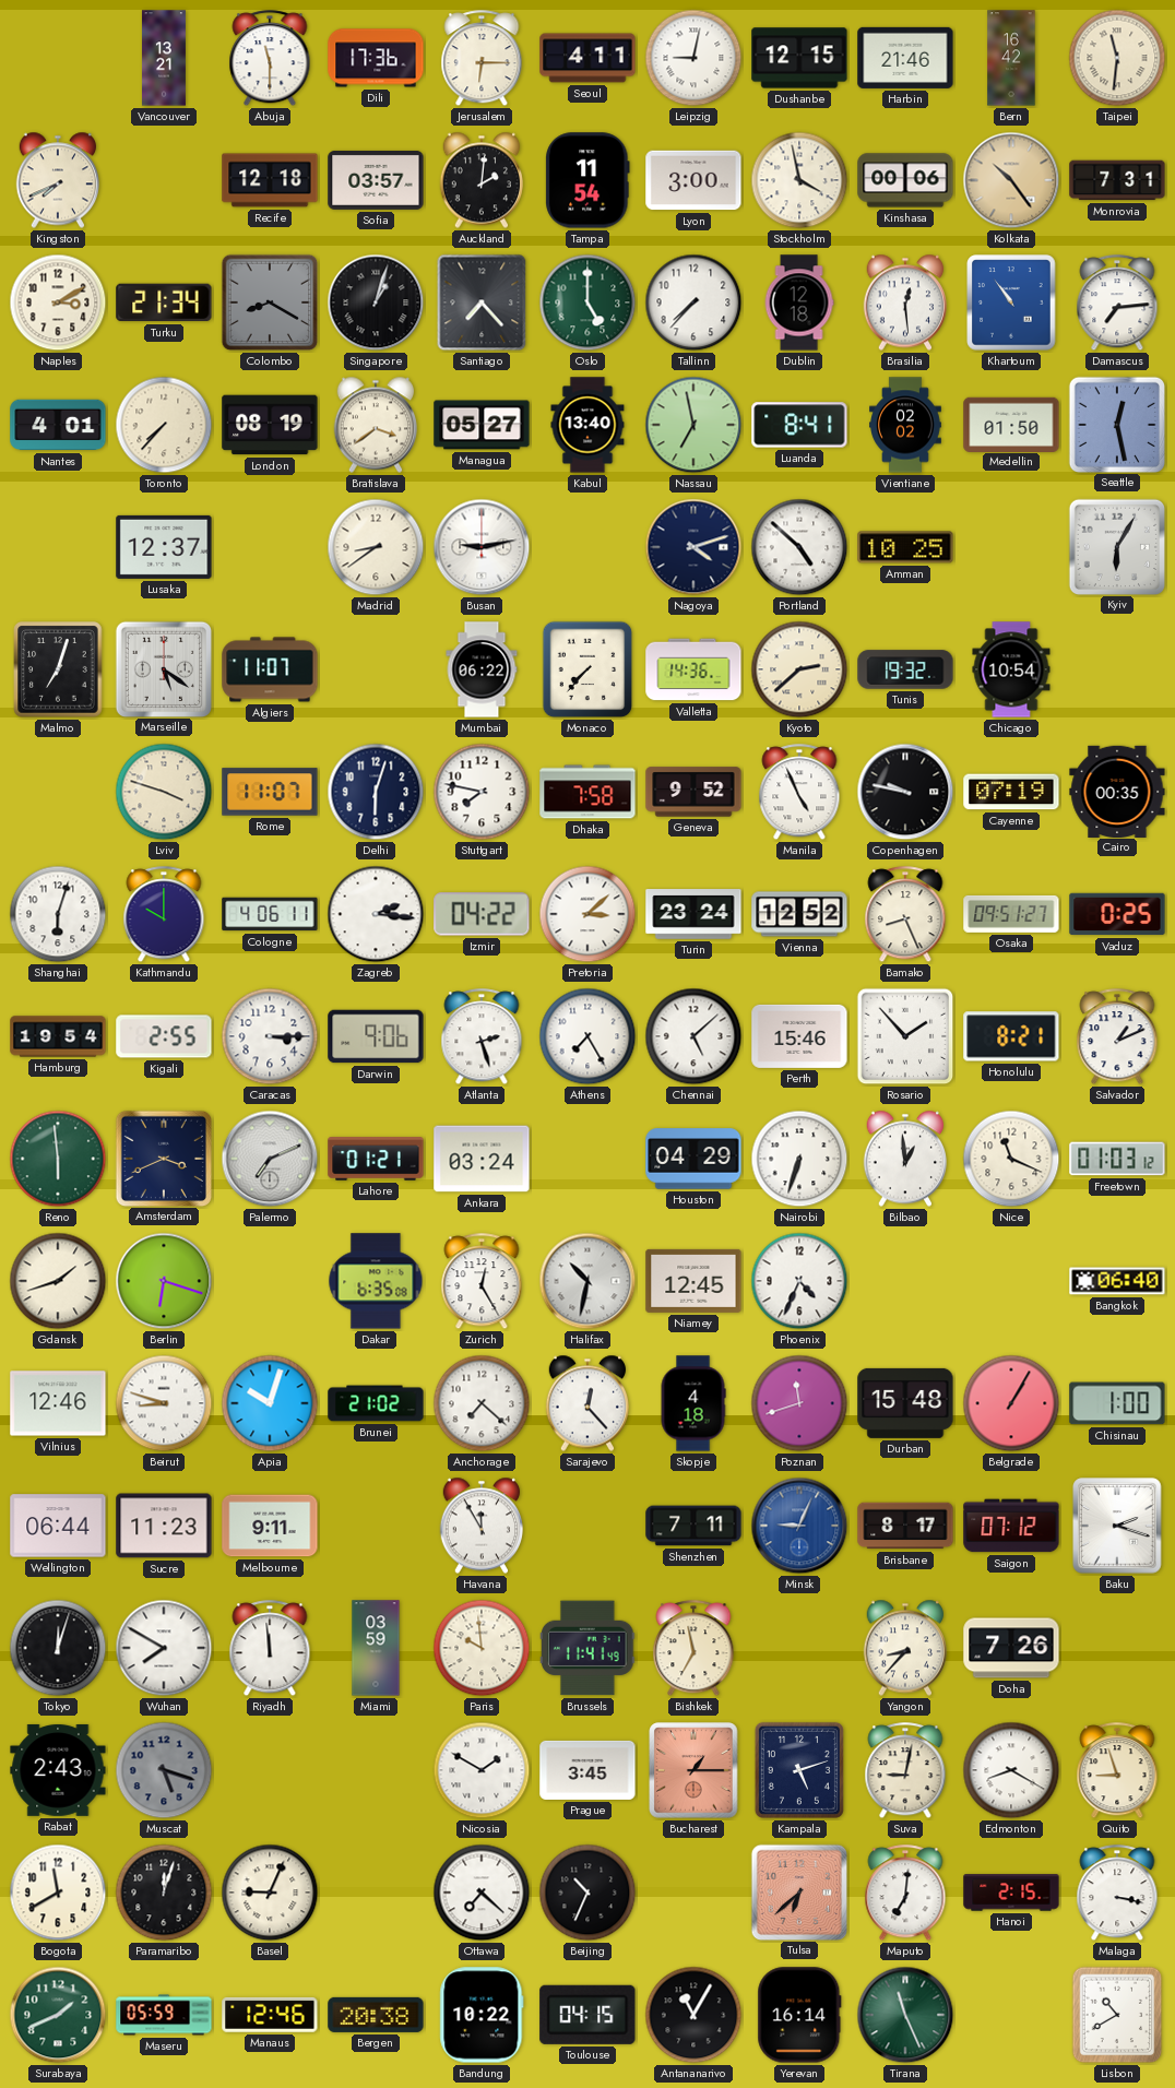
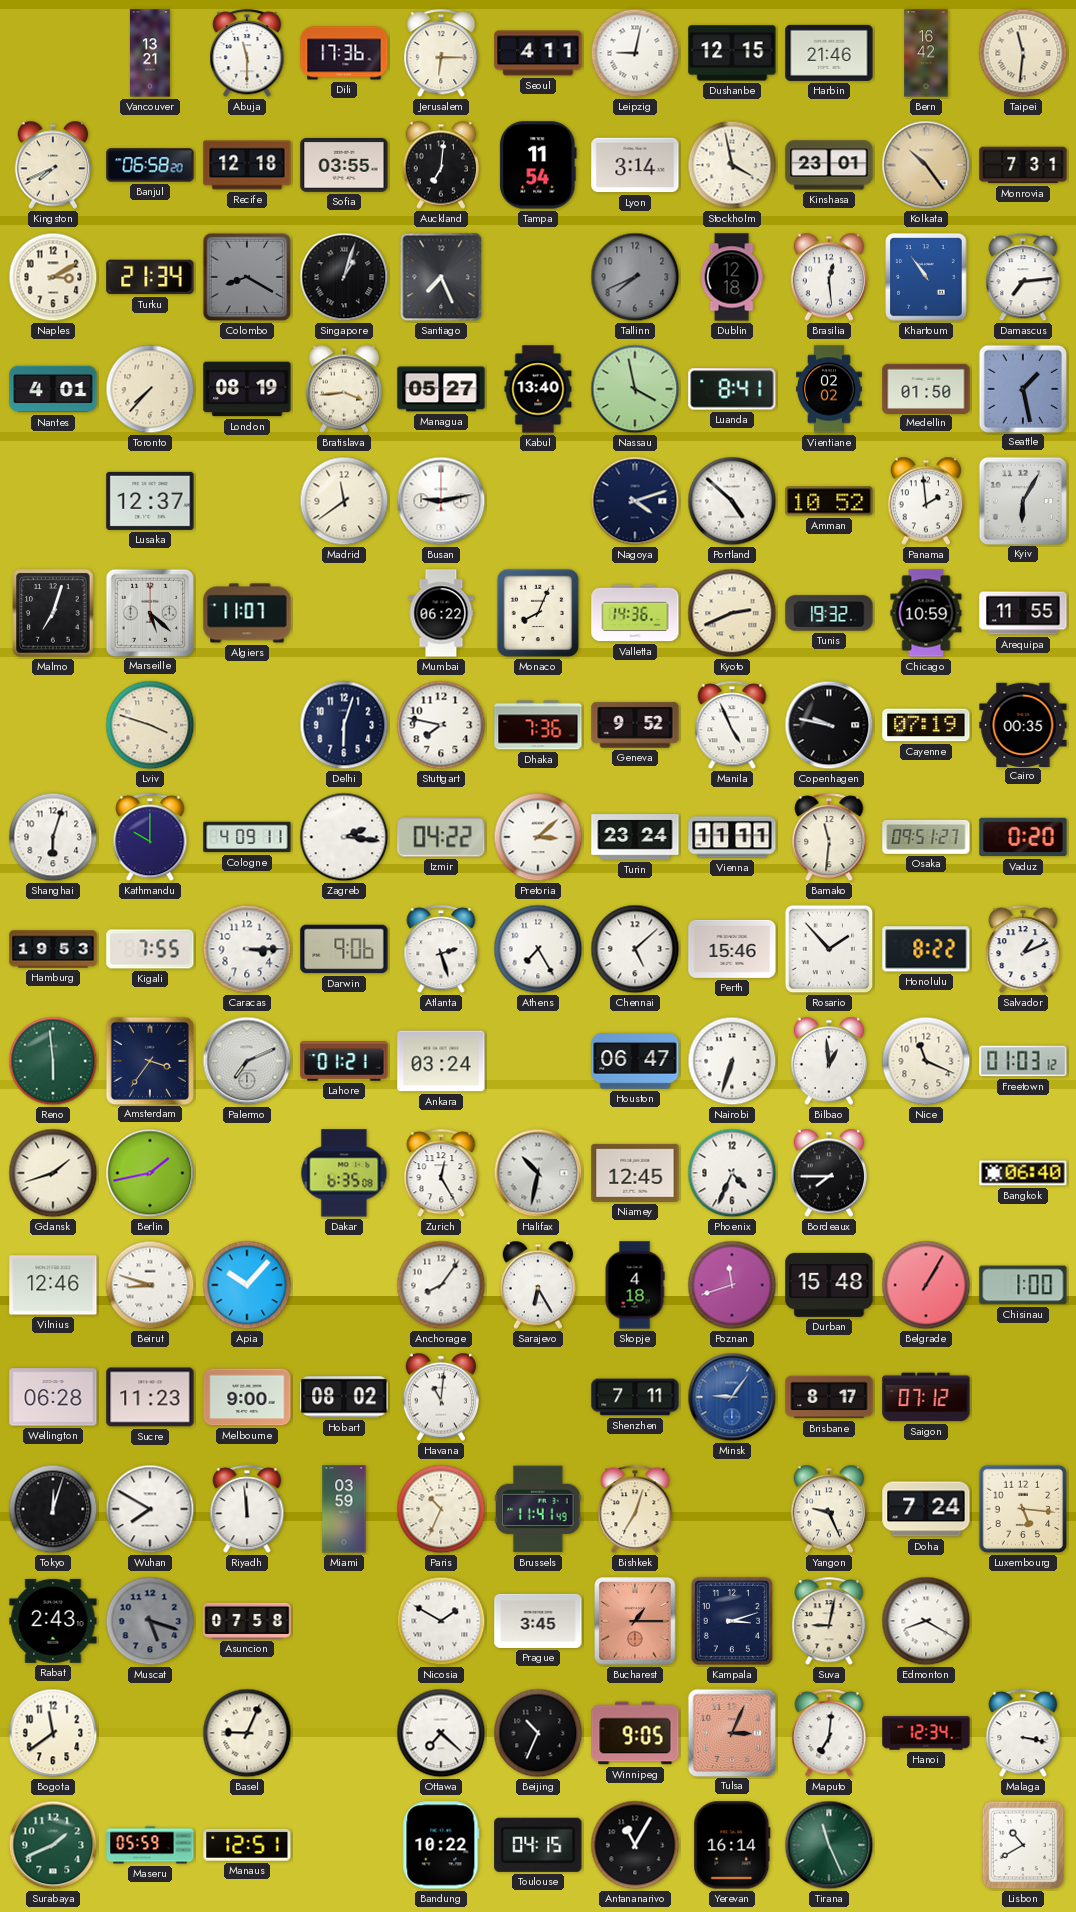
Banjul: none -> 06:58 (150, 165)
Sofia: 03:57 -> 03:55 (344, 165)
Auckland: 2:01 -> 7:01 (441, 165)
Lyon: 3:00 -> 3:14 (635, 165)
Kinshasa: 00:06 -> 23:01 (829, 165)
Santiago: 7:23 -> 7:26 (441, 277)
Oslo: 5:00 -> none (587, 302)
Tallinn: 7:37 -> 7:41 (635, 277)
Tallinn dial: white -> grey (635, 277)
Bratislava: 3:39 -> 3:44 (344, 389)
Nassau: 6:58 -> 3:58 (635, 389)
Seattle: 12:28 -> 1:28 (1022, 388)
Madrid: 8:39 -> 11:39 (344, 501)
Amman: 10:25 -> 10:52 (829, 501)
Panama: none -> 1:59 (926, 501)
Marseille: 5:21 -> 5:22 (149, 612)
Monaco: 7:37 -> 8:04 (538, 613)
Kyoto: 2:38 -> 2:41 (732, 613)
Chicago: 10:54 -> 10:59 (926, 613)
Arequipa: none -> 11:55 (1023, 613)
Rome: 11:07 -> none (270, 792)
Dhaka: 7:58 -> 7:36 (538, 725)
Cologne: 4:06 -> 4:09 (247, 837)
Vienna: 12:52 -> 11:11 (732, 837)
Bamako: 8:26 -> 11:31 (829, 838)
Vaduz: 0:25 -> 0:20 (1023, 837)
Hamburg: 19:54 -> 19:53 (53, 949)
Kigali: 2:55 -> 7:55 (150, 949)
Honolulu: 8:21 -> 8:22 (926, 949)
Amsterdam: 3:41 -> 3:36 (149, 1060)
Houston: 04:29 -> 06:47 (635, 1061)
Berlin: 6:18 -> 1:43 (150, 1173)
Bordeaux: none -> 7:45 (829, 1173)
Apia: 10:03 -> 10:07 (247, 1285)
Brunei: 21:02 -> none (376, 1403)
Anchorage: 7:22 -> 8:06 (441, 1285)
Sarajevo: 12:23 -> 6:25 (538, 1285)
Wellington: 06:44 -> 06:28 (53, 1397)
Melbourne: 9:11 -> 9:00 (247, 1397)
Hobart: none -> 08:02 (344, 1397)
Havana: 11:55 -> 11:01 (441, 1397)
Minsk: 9:04 -> 9:06 (732, 1397)
Baku: 2:18 -> none (1117, 1526)
Paris: 9:59 -> 10:34 (441, 1509)
Bishkek: 6:58 -> 7:03 (635, 1510)
Yangon: 8:37 -> 9:26 (829, 1509)
Doha: 7:26 -> 7:24 (926, 1509)
Luxembourg: none -> 5:16 (1023, 1509)
Asuncion: none -> 07:58 (247, 1621)
Kampala: 5:12 -> 3:12 (732, 1621)
Quito: 8:57 -> none (1117, 1771)
Bogota: 11:40 -> 11:39 (53, 1733)
Paramaribo: 12:03 -> none (164, 1893)
Winnipeg: none -> 9:05 (635, 1733)
Tulsa: 6:38 -> 3:04 (731, 1732)
Hanoi: 2:15 -> 12:34 (926, 1733)
Manaus: 12:46 -> 12:51 (247, 1845)
Bergen: 20:38 -> none (376, 2015)
